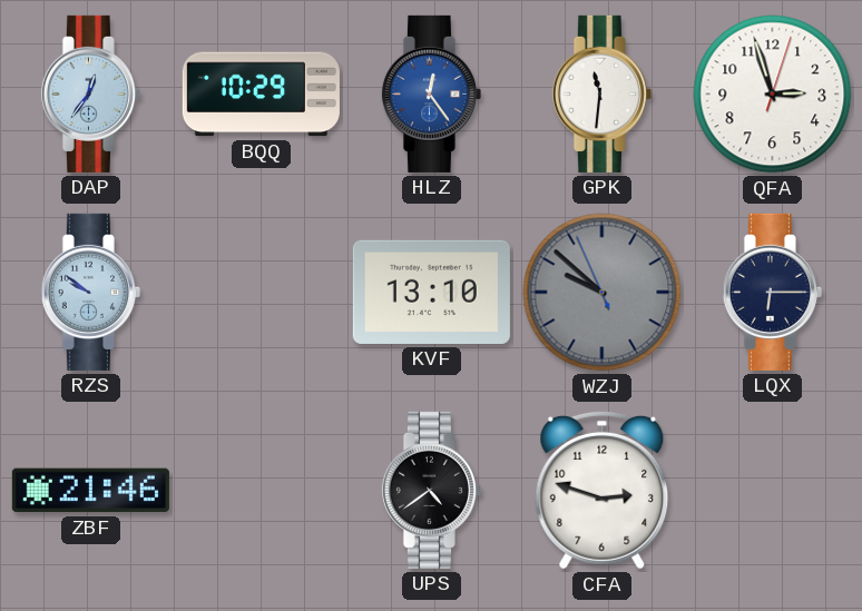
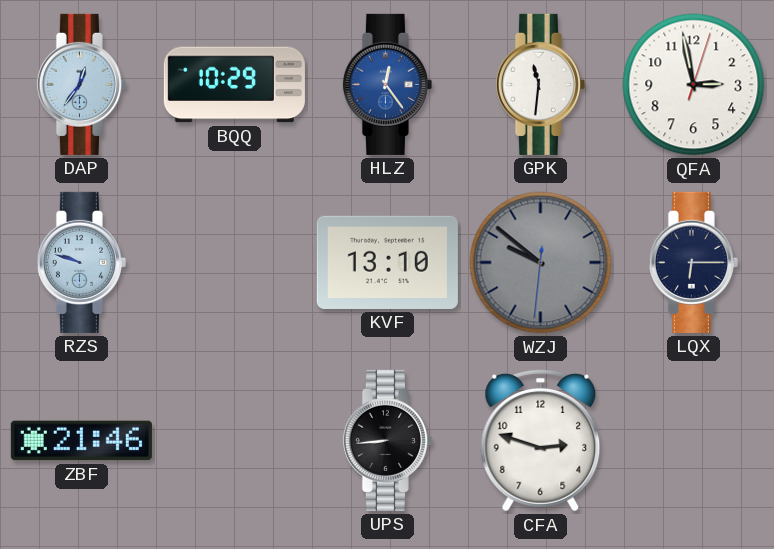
QFA: 2:57 -> 2:58 (694, 85)
RZS: 9:51 -> 9:48 (81, 262)
WZJ: 9:51:56 -> 9:51:31 (541, 263)
UPS: 4:39 -> 8:44 (387, 440)
